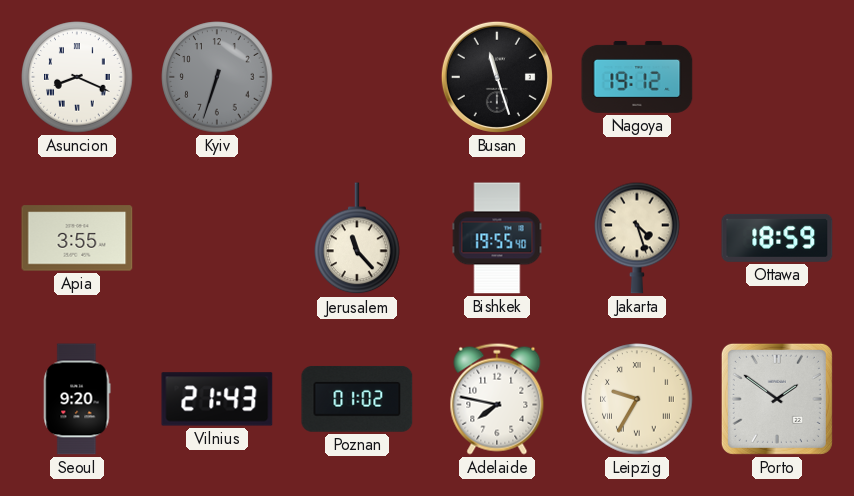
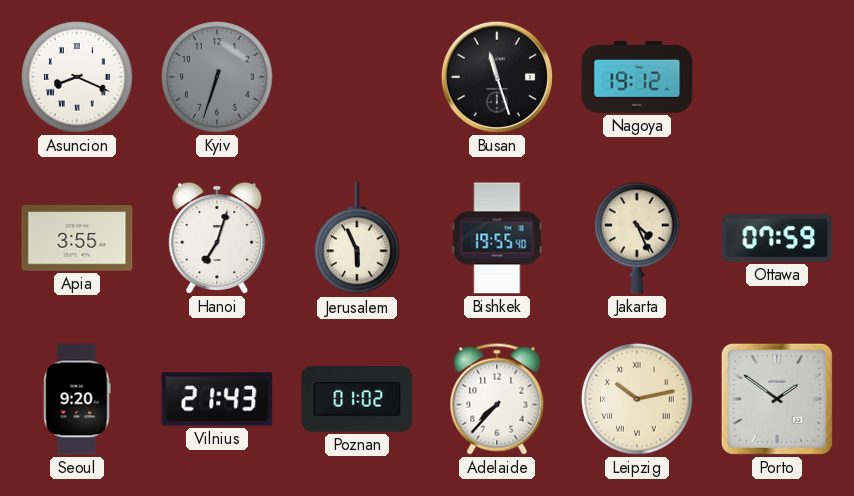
Hanoi: none -> 7:03 (217, 238)
Jerusalem: 11:23 -> 5:56 (357, 239)
Jakarta: 4:27 -> 4:26 (637, 238)
Ottawa: 18:59 -> 07:59 (777, 238)
Adelaide: 7:47 -> 7:37 (497, 399)
Leipzig: 9:35 -> 10:13 (637, 399)
